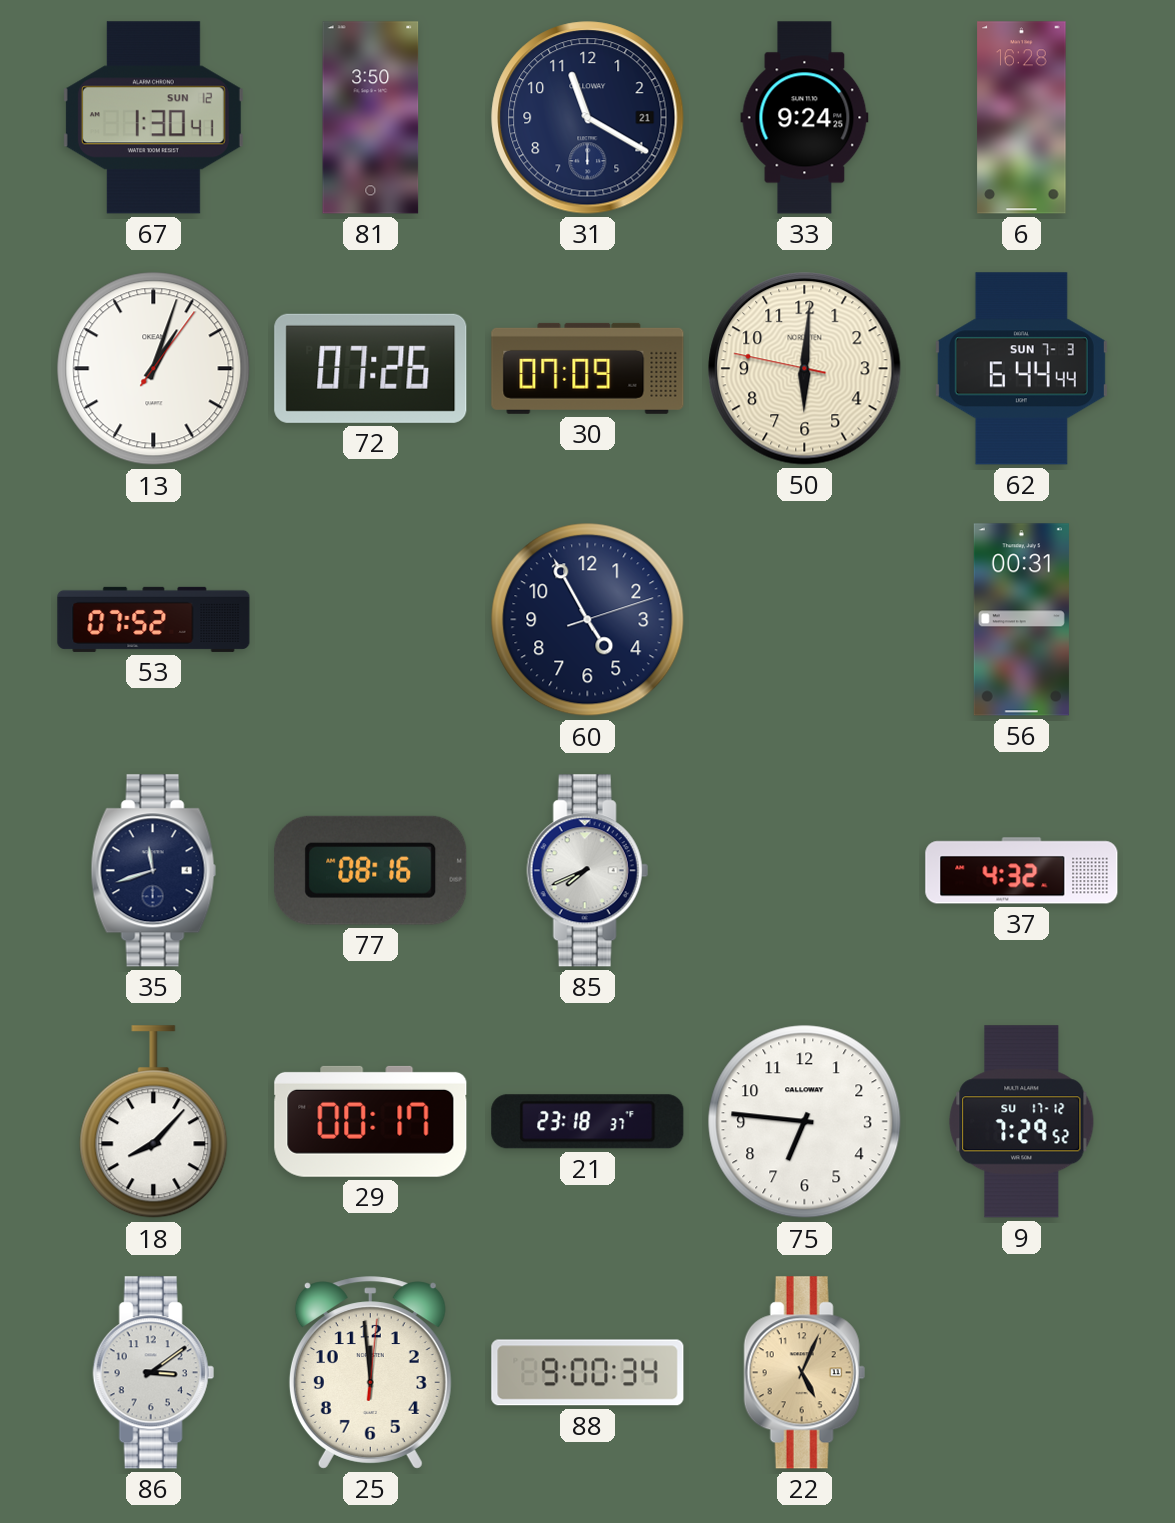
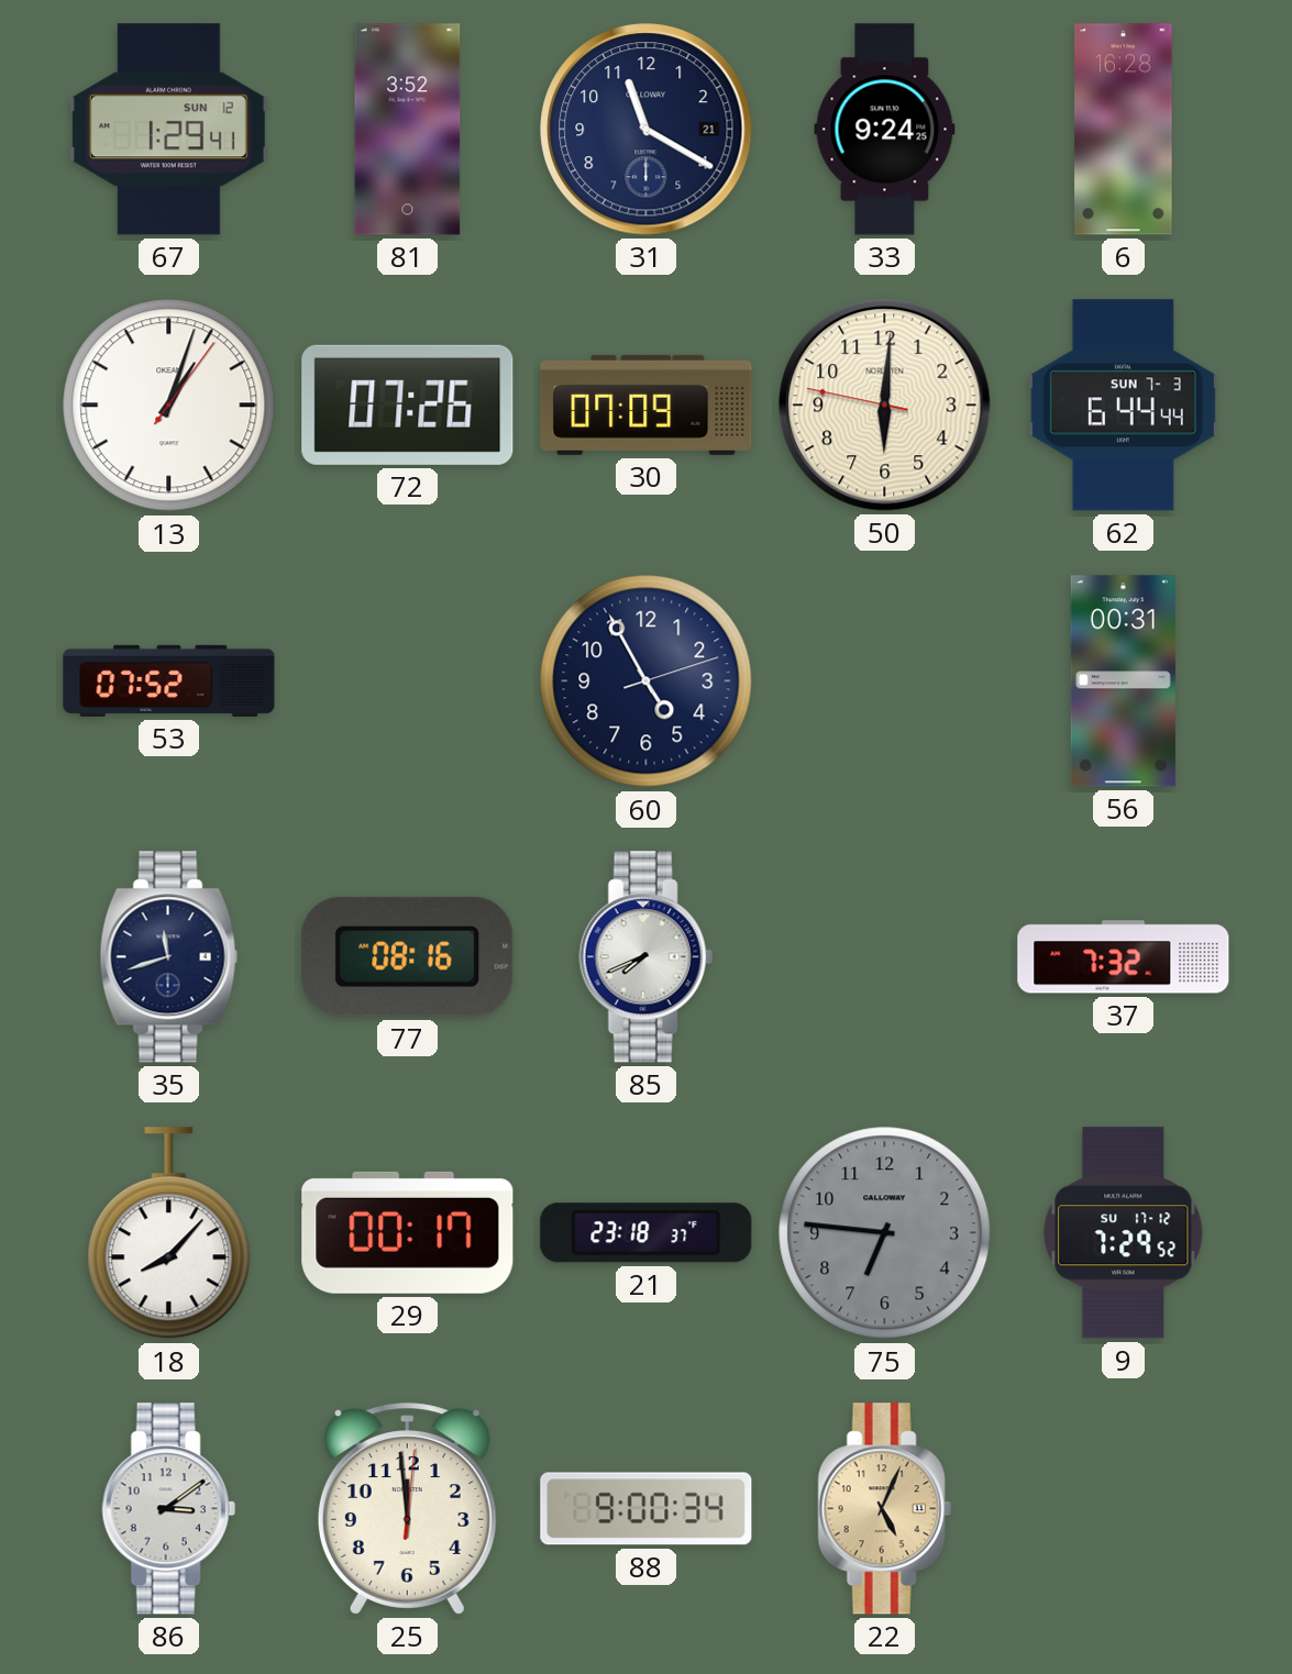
67: 1:30 -> 1:29 (168, 130)
81: 3:50 -> 3:52 (408, 130)
37: 4:32 -> 7:32 (1124, 957)
75 dial: white -> grey (885, 1233)
